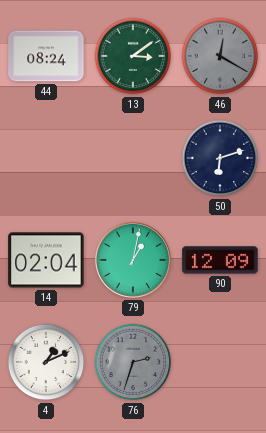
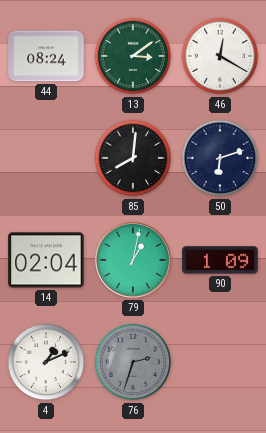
46 dial: grey -> white (220, 56)
85: none -> 8:01 (133, 158)
90: 12:09 -> 1:09 (220, 260)
